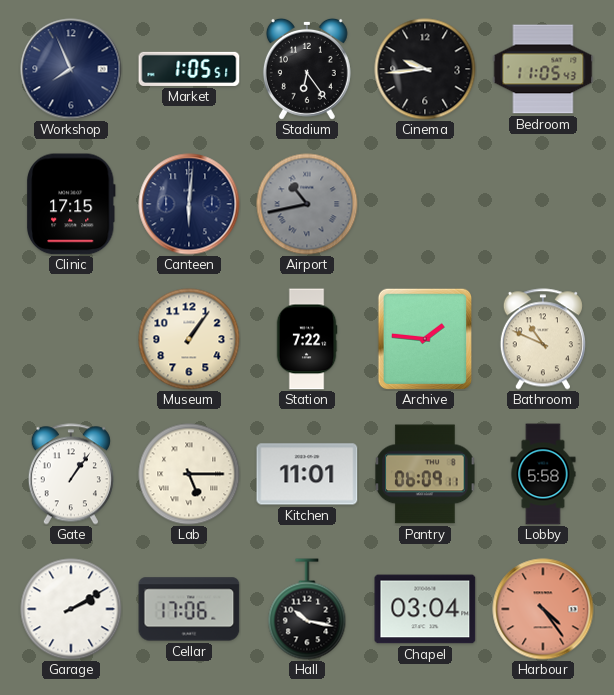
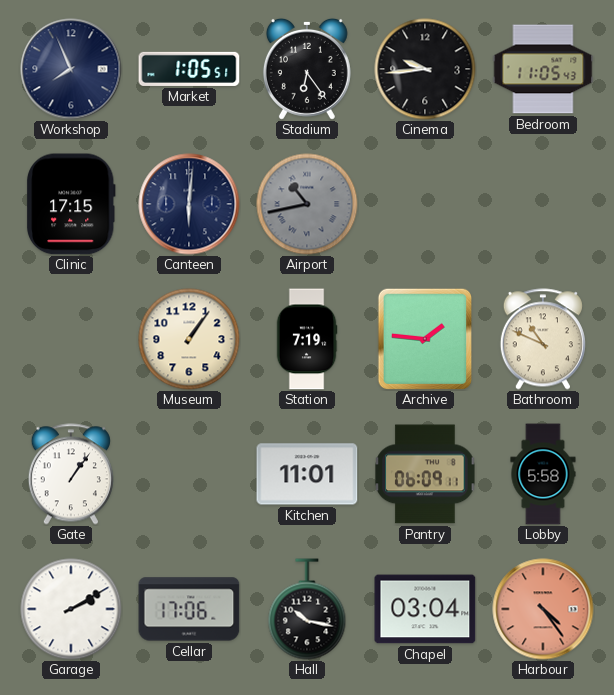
Station: 7:22 -> 7:19 (307, 339)
Lab: 5:15 -> none (189, 474)
